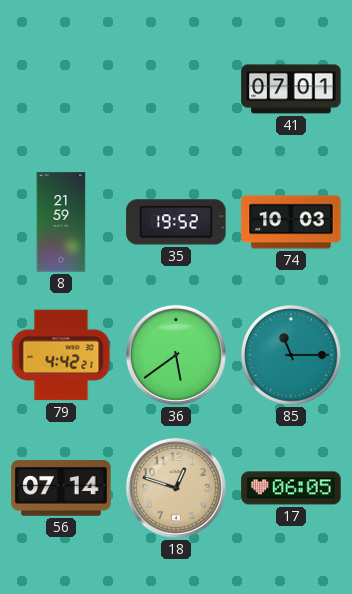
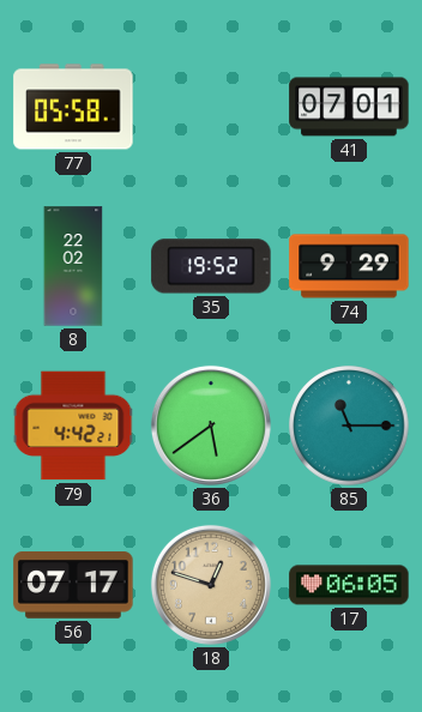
77: none -> 05:58 (73, 107)
8: 21:59 -> 22:02 (73, 266)
74: 10:03 -> 9:29 (349, 266)
56: 07:14 -> 07:17 (73, 585)
